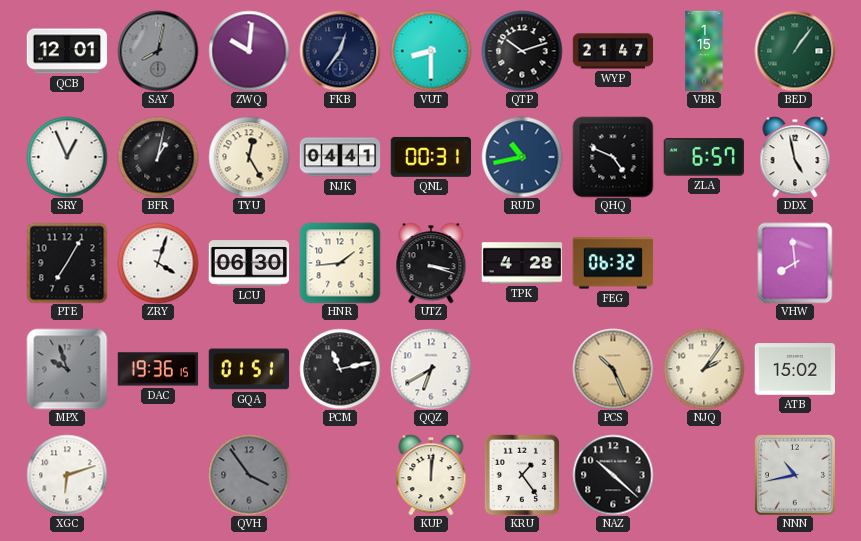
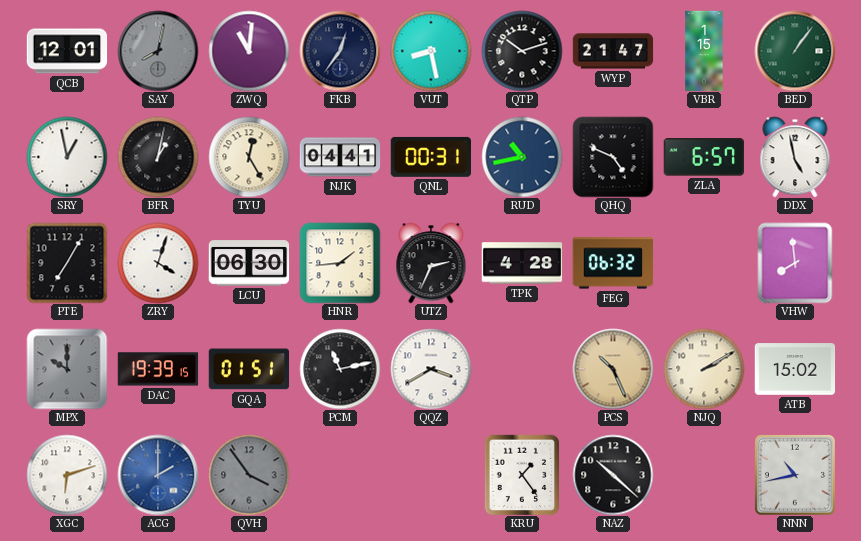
ZWQ: 10:01 -> 11:01 (249, 51)
VUT: 8:30 -> 8:28 (431, 51)
SRY: 12:56 -> 12:58 (67, 157)
UTZ: 3:18 -> 2:34 (431, 263)
MPX: 9:57 -> 10:00 (67, 369)
DAC: 19:36 -> 19:39 (158, 369)
QQZ: 6:40 -> 3:40 (431, 369)
NJQ: 2:06 -> 2:10 (704, 369)
ACG: none -> 2:00 (158, 475)
KUP: 12:01 -> none (431, 475)
